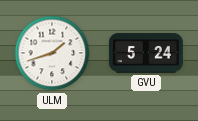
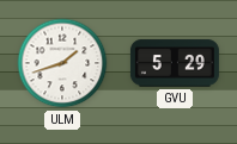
GVU: 5:24 -> 5:29 (175, 63)
